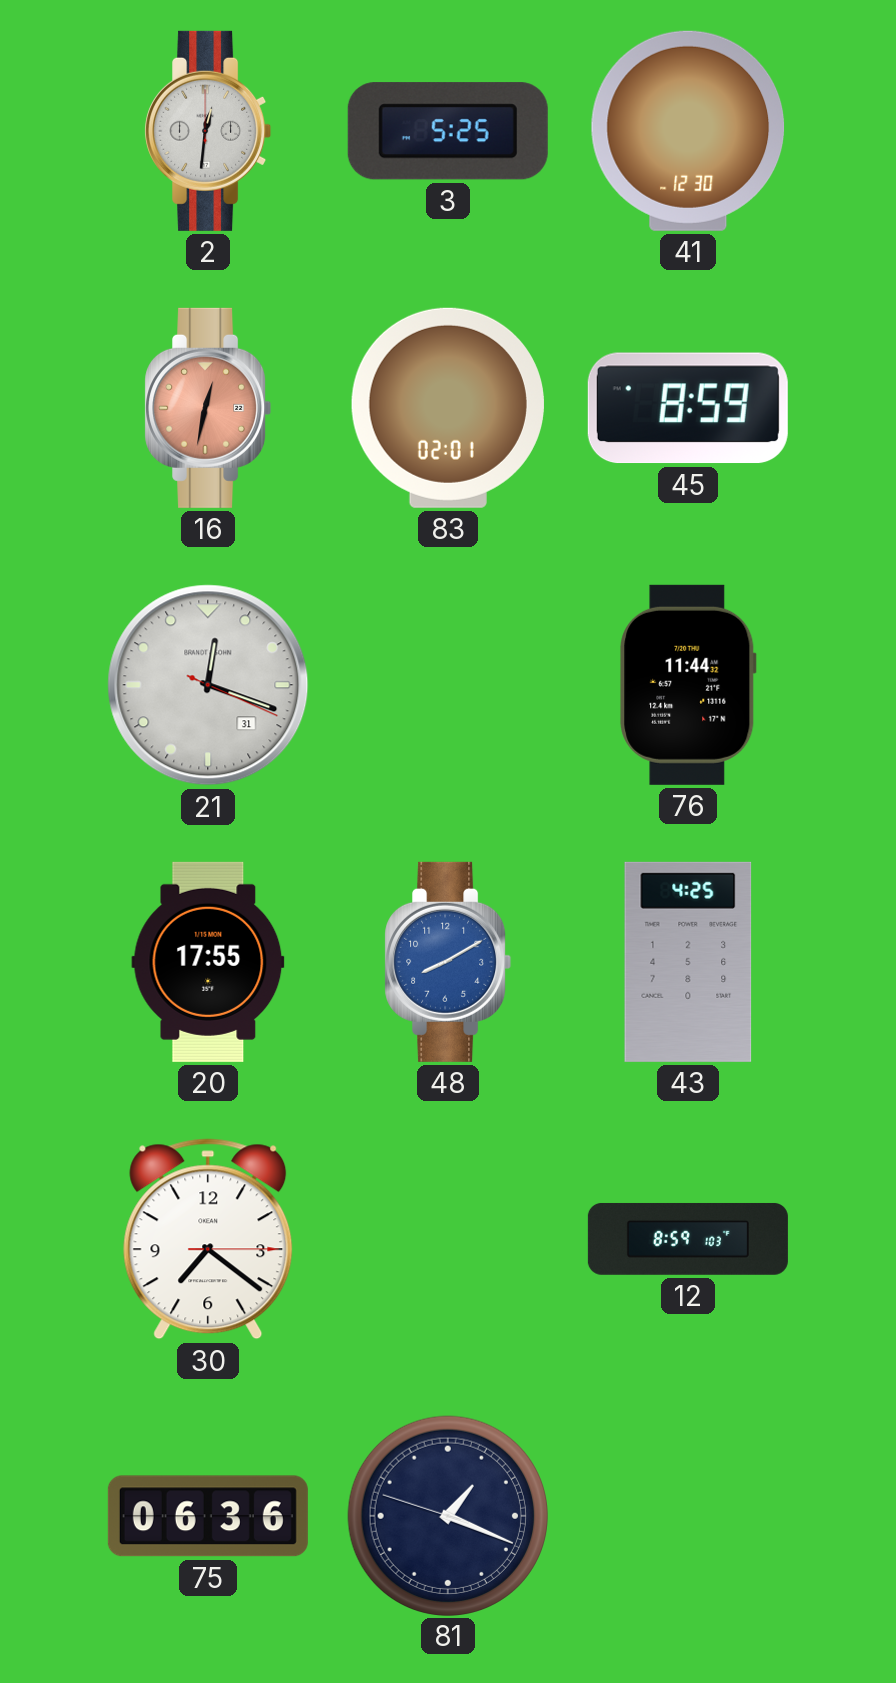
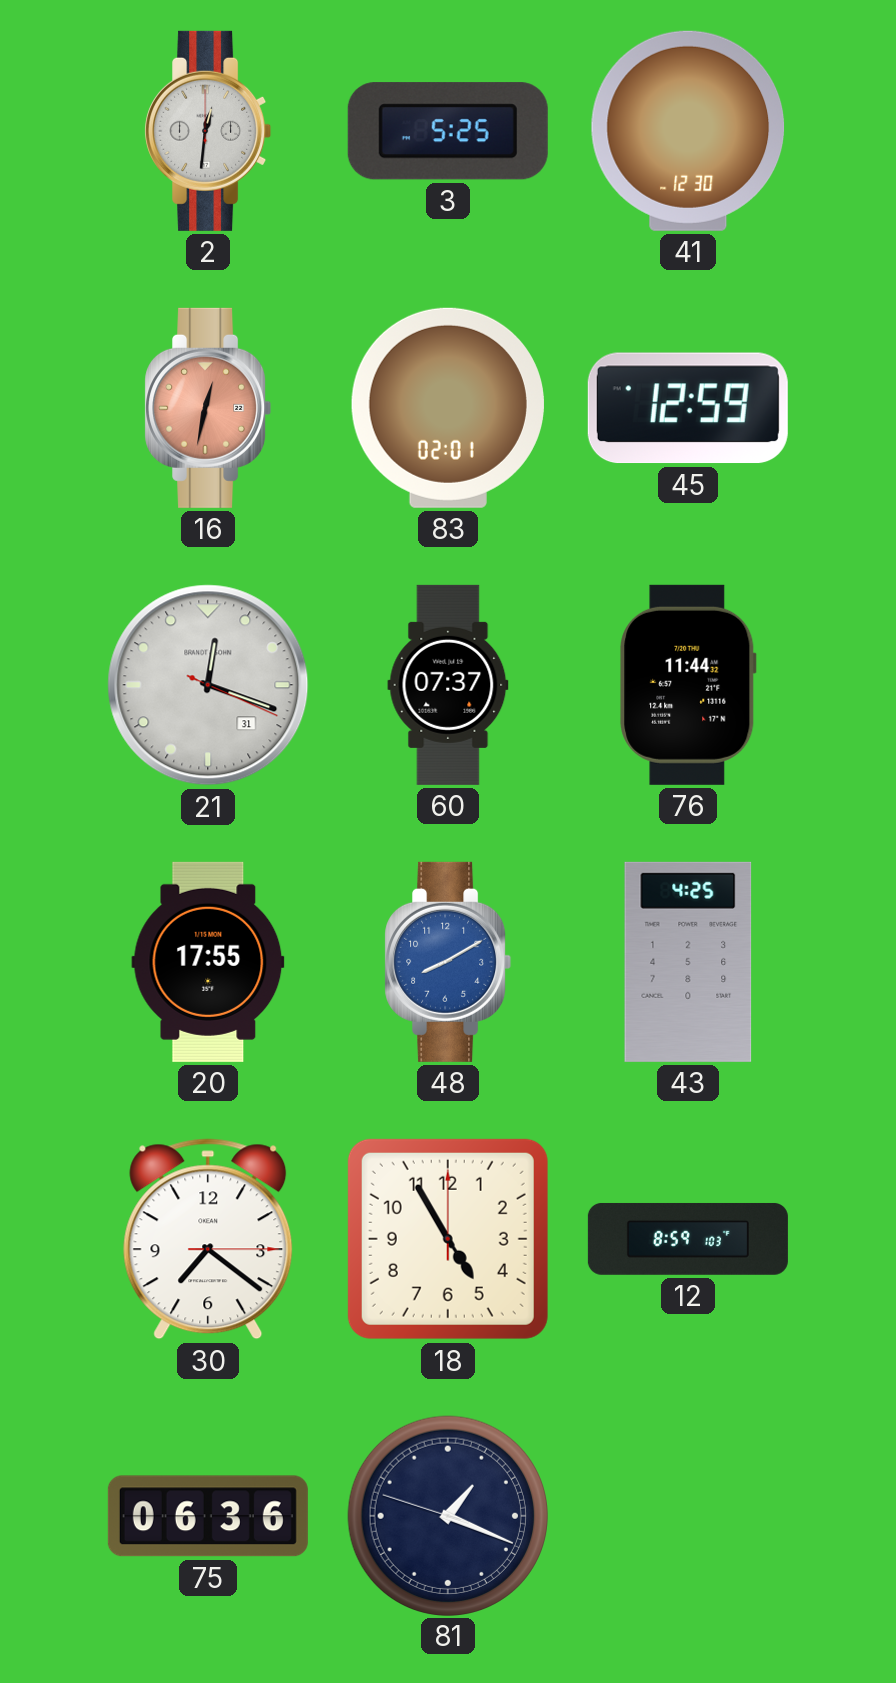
45: 8:59 -> 12:59 (688, 408)
60: none -> 07:37 (448, 685)
18: none -> 4:55 (448, 1239)
